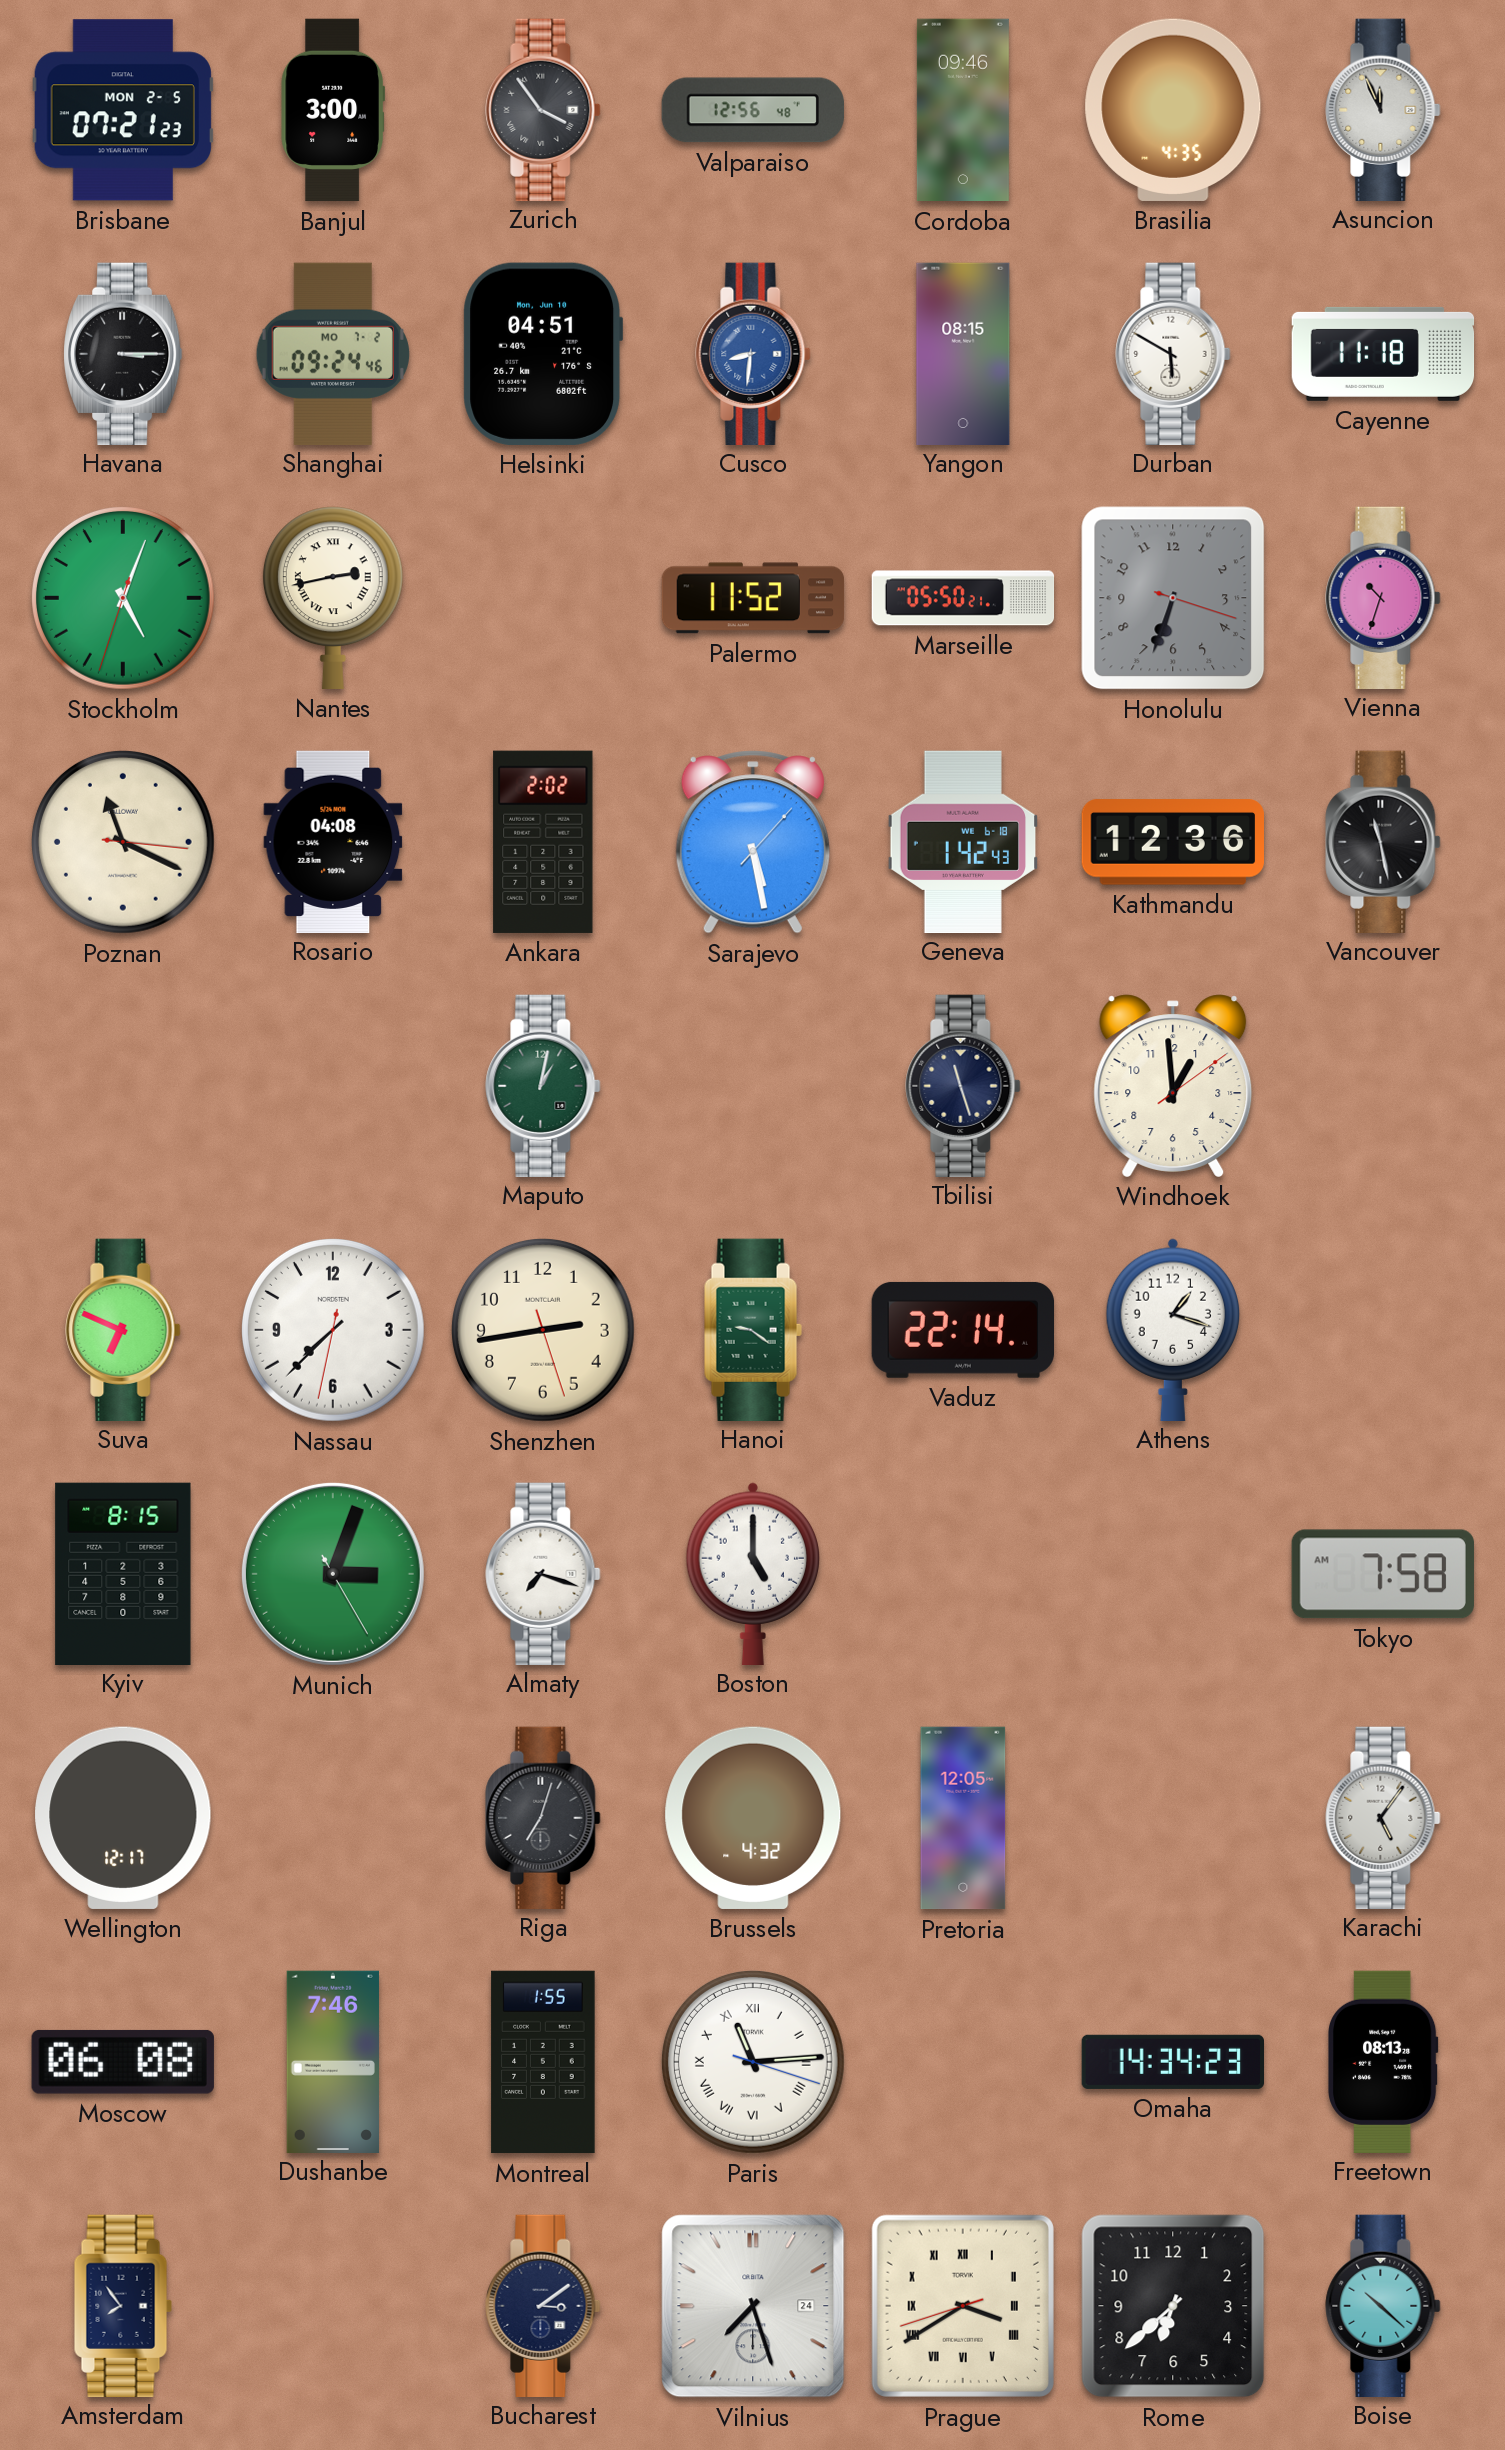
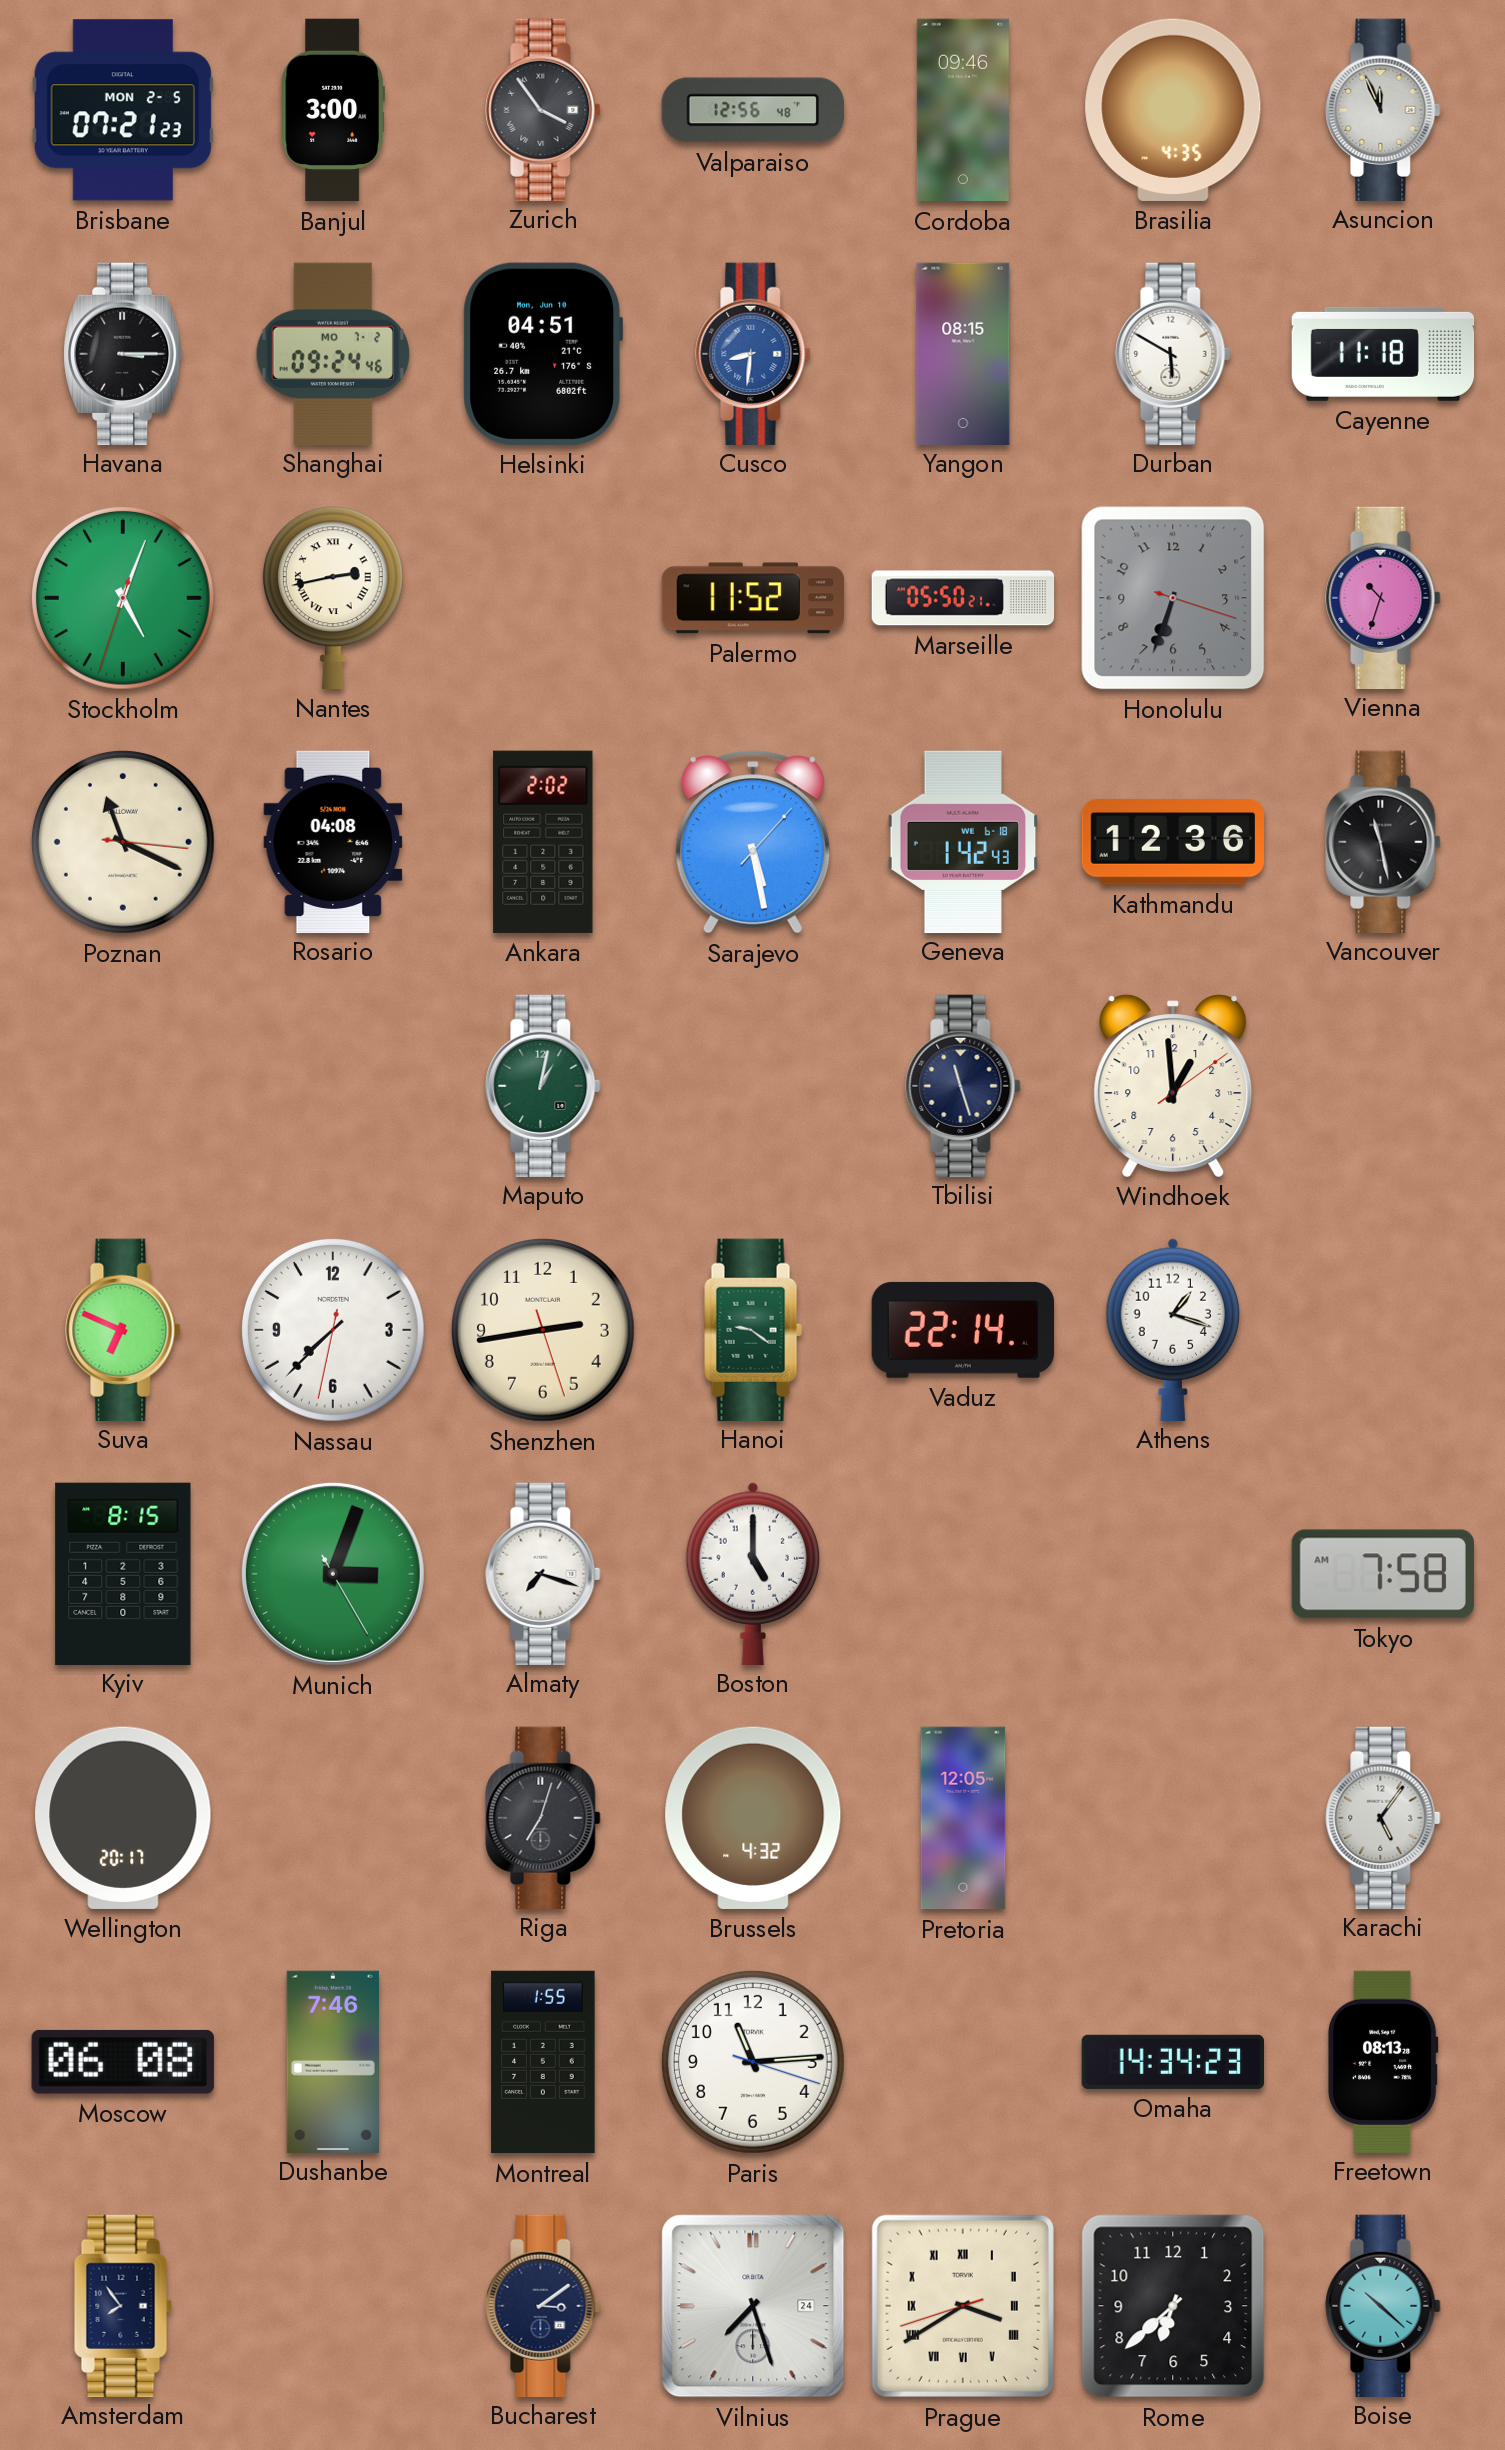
Wellington: 12:17 -> 20:17 (123, 1818)
Paris numerals: Roman -> Arabic (753, 2062)
